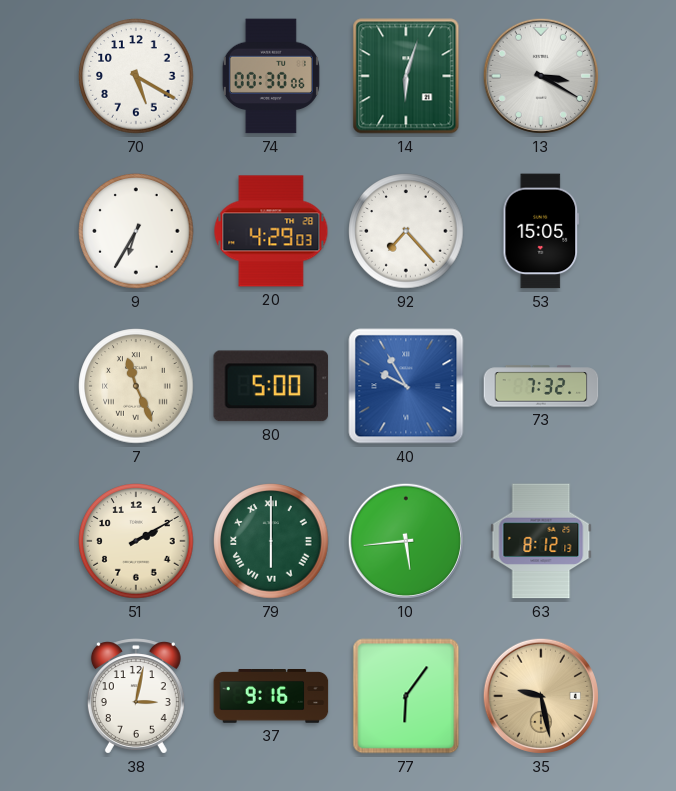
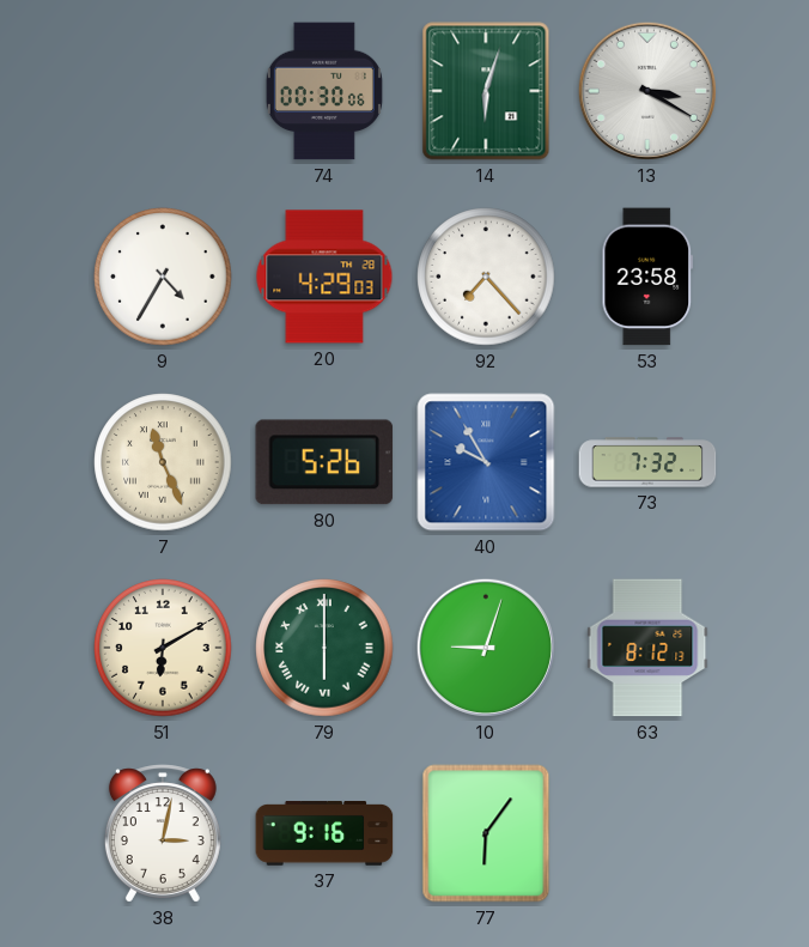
70: 5:20 -> none (136, 76)
9: 6:35 -> 4:35 (163, 277)
53: 15:05 -> 23:58 (647, 277)
80: 5:00 -> 5:26 (324, 462)
51: 2:10 -> 6:10 (163, 648)
10: 5:44 -> 9:03 (486, 648)
35: 9:28 -> none (541, 696)
